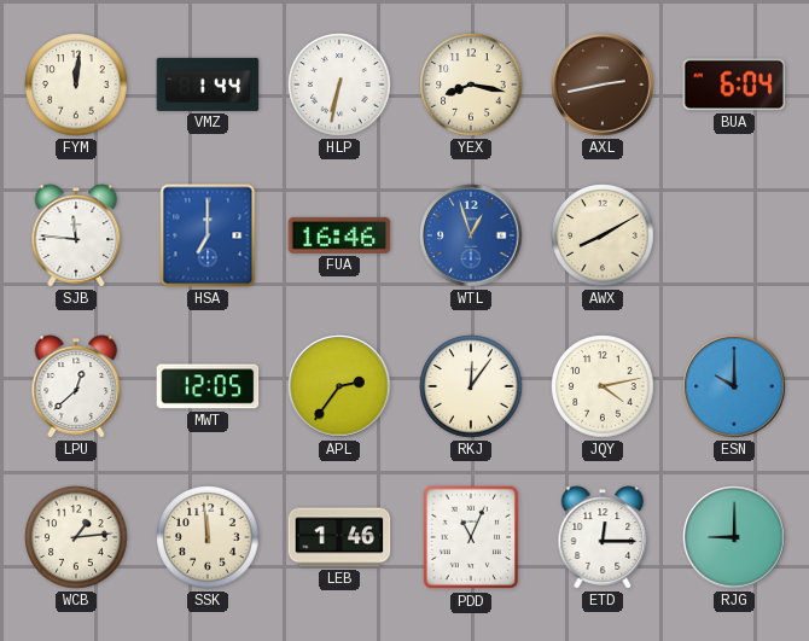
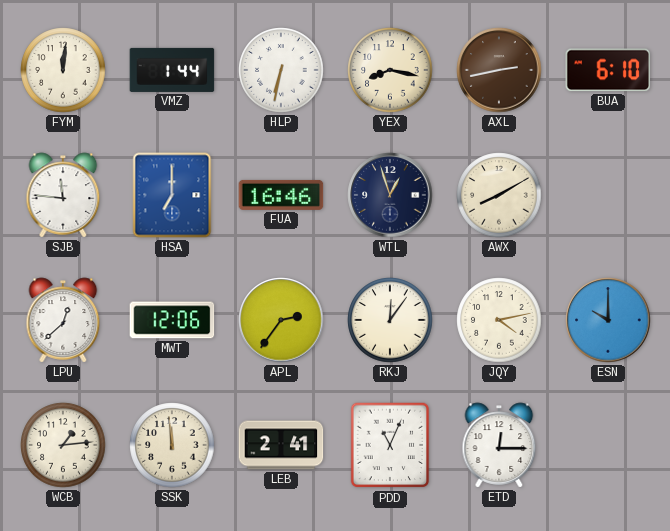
BUA: 6:04 -> 6:10 (608, 70)
WTL dial: blue -> navy (390, 195)
MWT: 12:05 -> 12:06 (172, 320)
LEB: 1:46 -> 2:41 (281, 445)
RJG: 9:00 -> none (734, 537)
